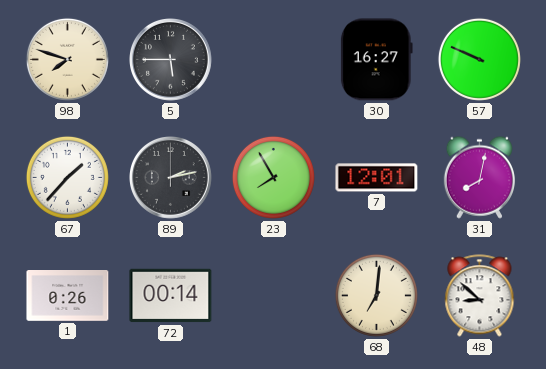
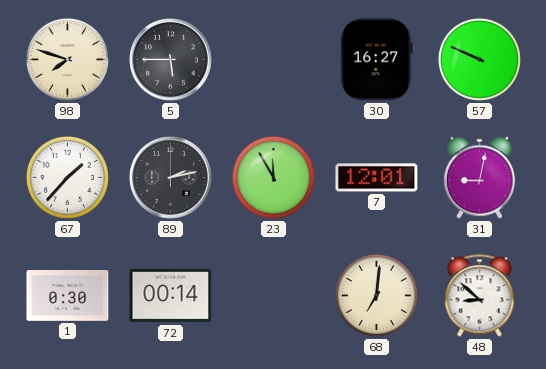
23: 7:55 -> 11:55 (273, 177)
31: 8:02 -> 9:02 (479, 177)
1: 0:26 -> 0:30 (68, 296)
